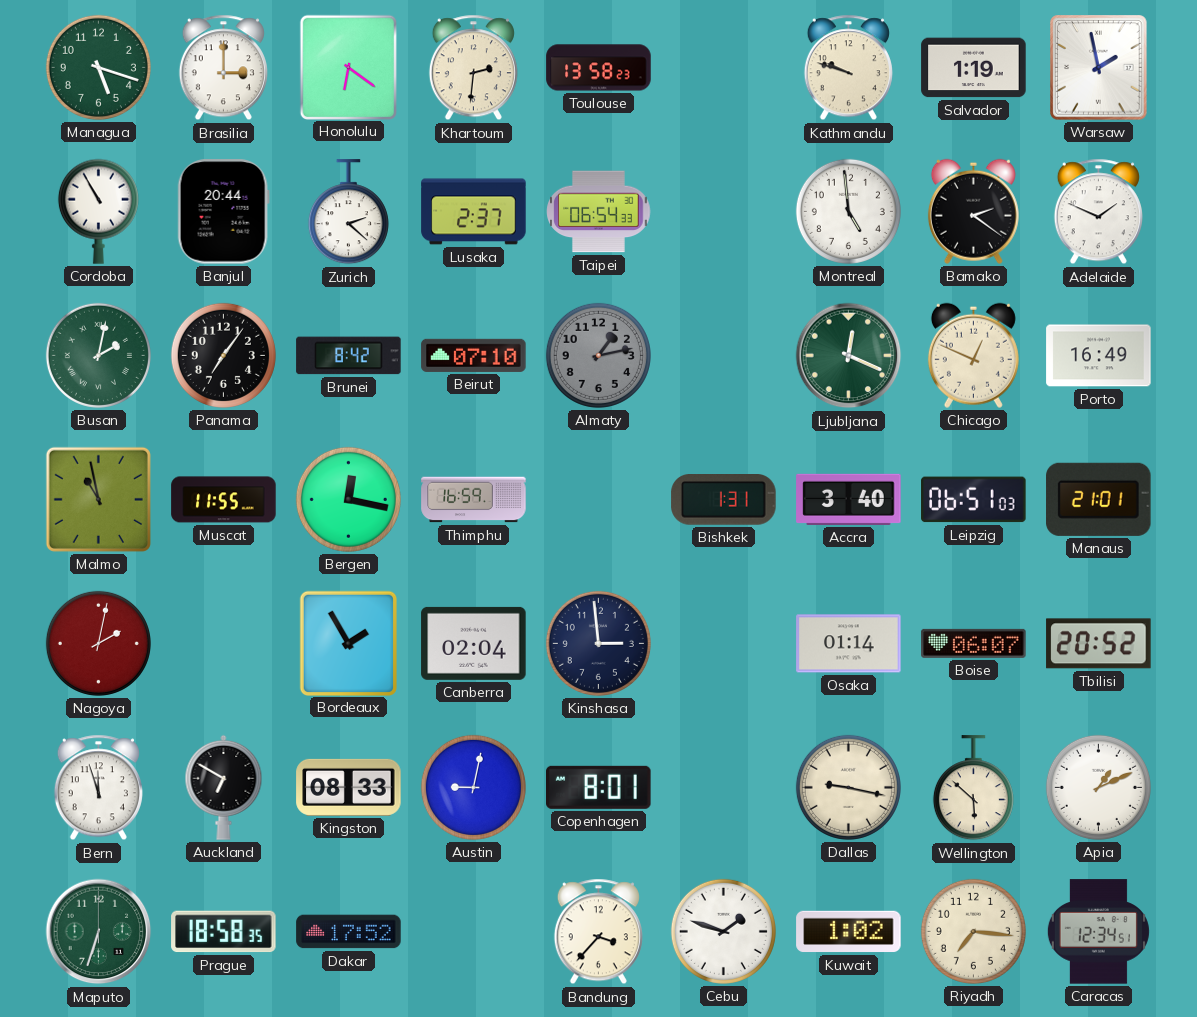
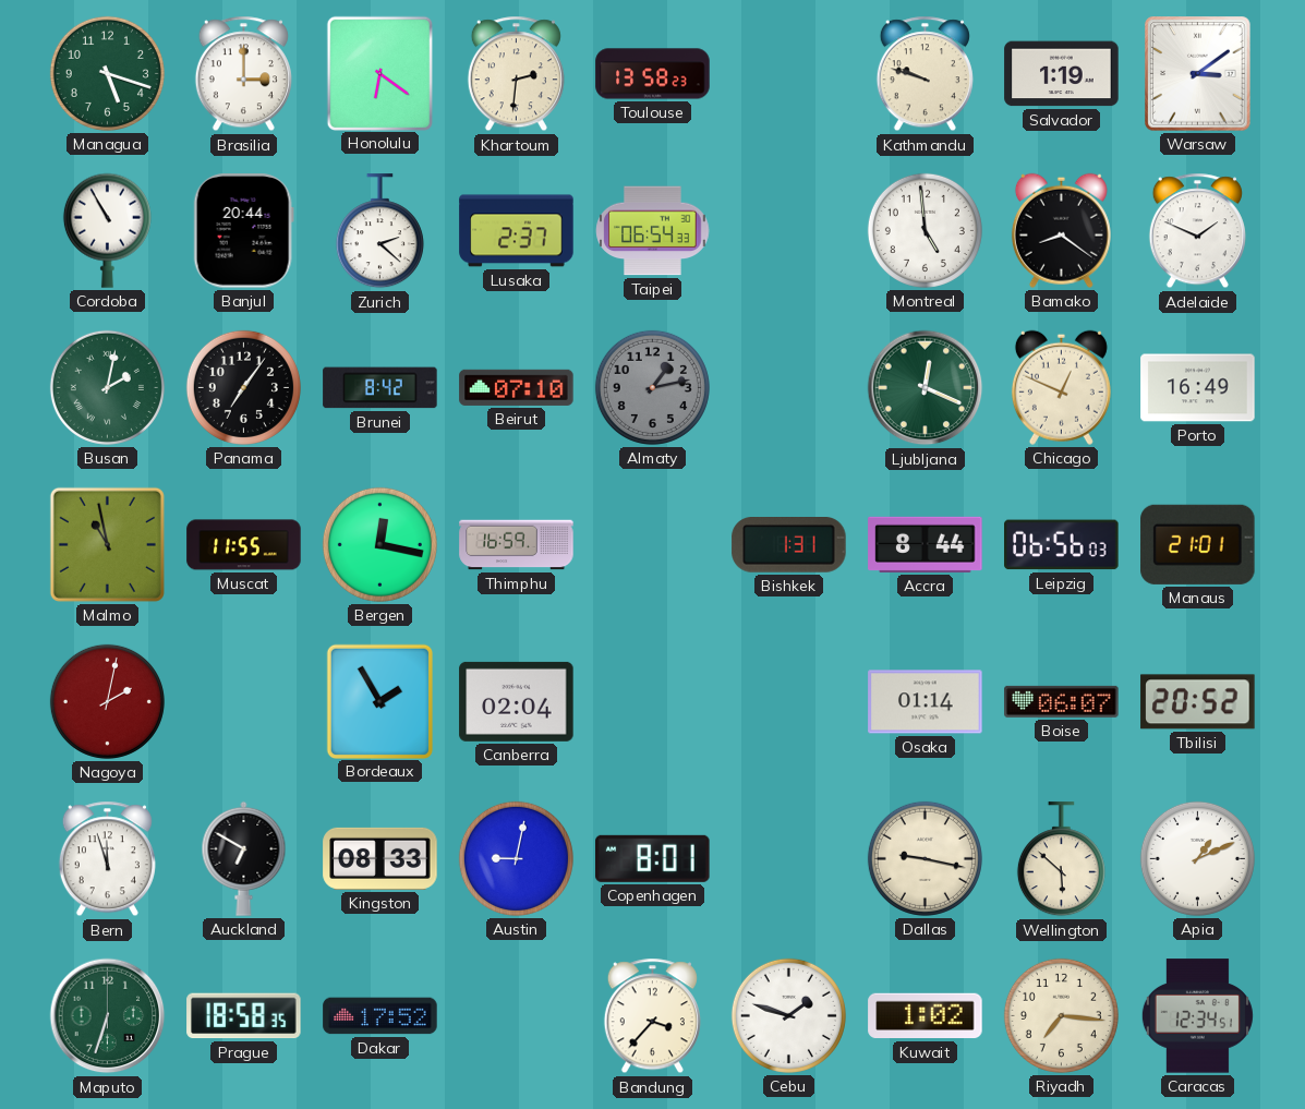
Warsaw: 1:58 -> 3:09 (1198, 74)
Bamako: 2:21 -> 8:21 (1061, 230)
Accra: 3:40 -> 8:44 (926, 544)
Leipzig: 06:51 -> 06:56 (1062, 545)
Kinshasa: 2:59 -> none (598, 643)
